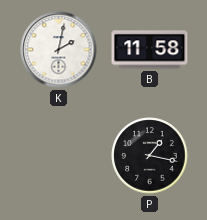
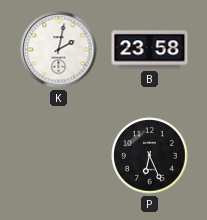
B: 11:58 -> 23:58 (150, 50)
P: 1:17 -> 6:26 (150, 156)
